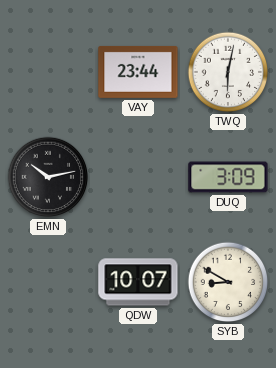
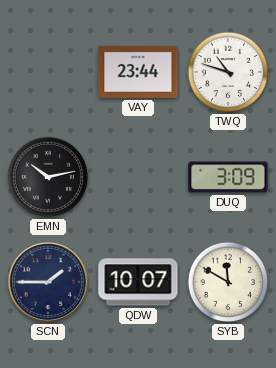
TWQ: 6:02 -> 10:48 (228, 72)
SCN: none -> 1:45 (48, 282)
SYB: 8:50 -> 11:50 (228, 282)
